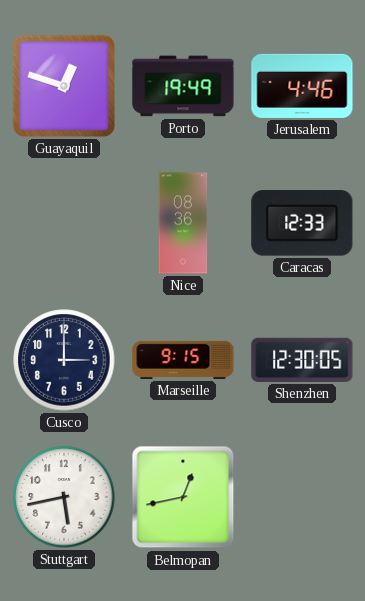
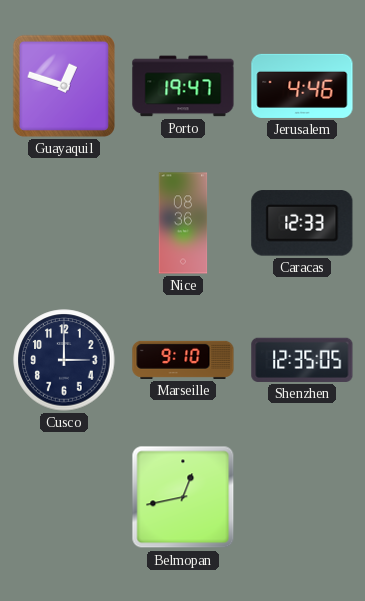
Porto: 19:49 -> 19:47 (183, 86)
Marseille: 9:15 -> 9:10 (183, 360)
Shenzhen: 12:30 -> 12:35 (302, 360)
Stuttgart: 5:43 -> none (64, 497)
